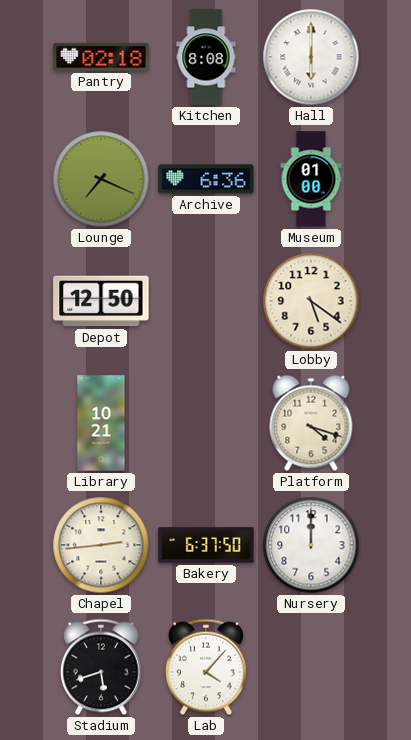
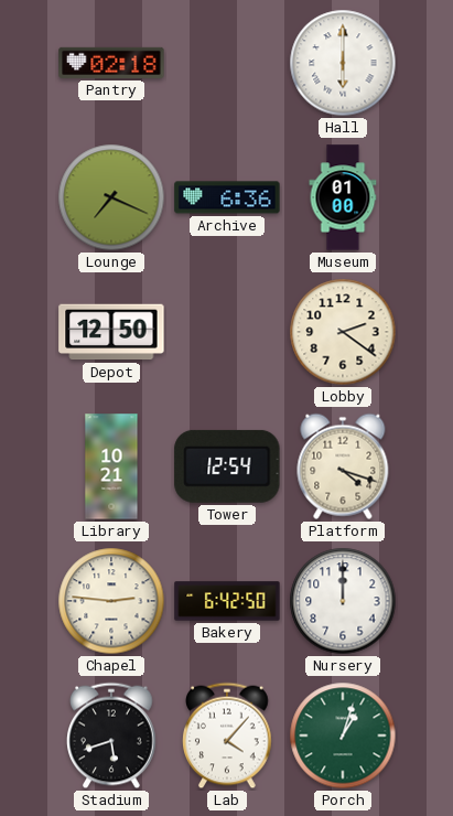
Kitchen: 8:08 -> none (206, 57)
Lobby: 5:21 -> 2:21 (343, 332)
Tower: none -> 12:54 (227, 466)
Chapel: 2:44 -> 2:46 (111, 601)
Bakery: 6:37 -> 6:42 (227, 601)
Porch: none -> 1:03 (343, 736)
